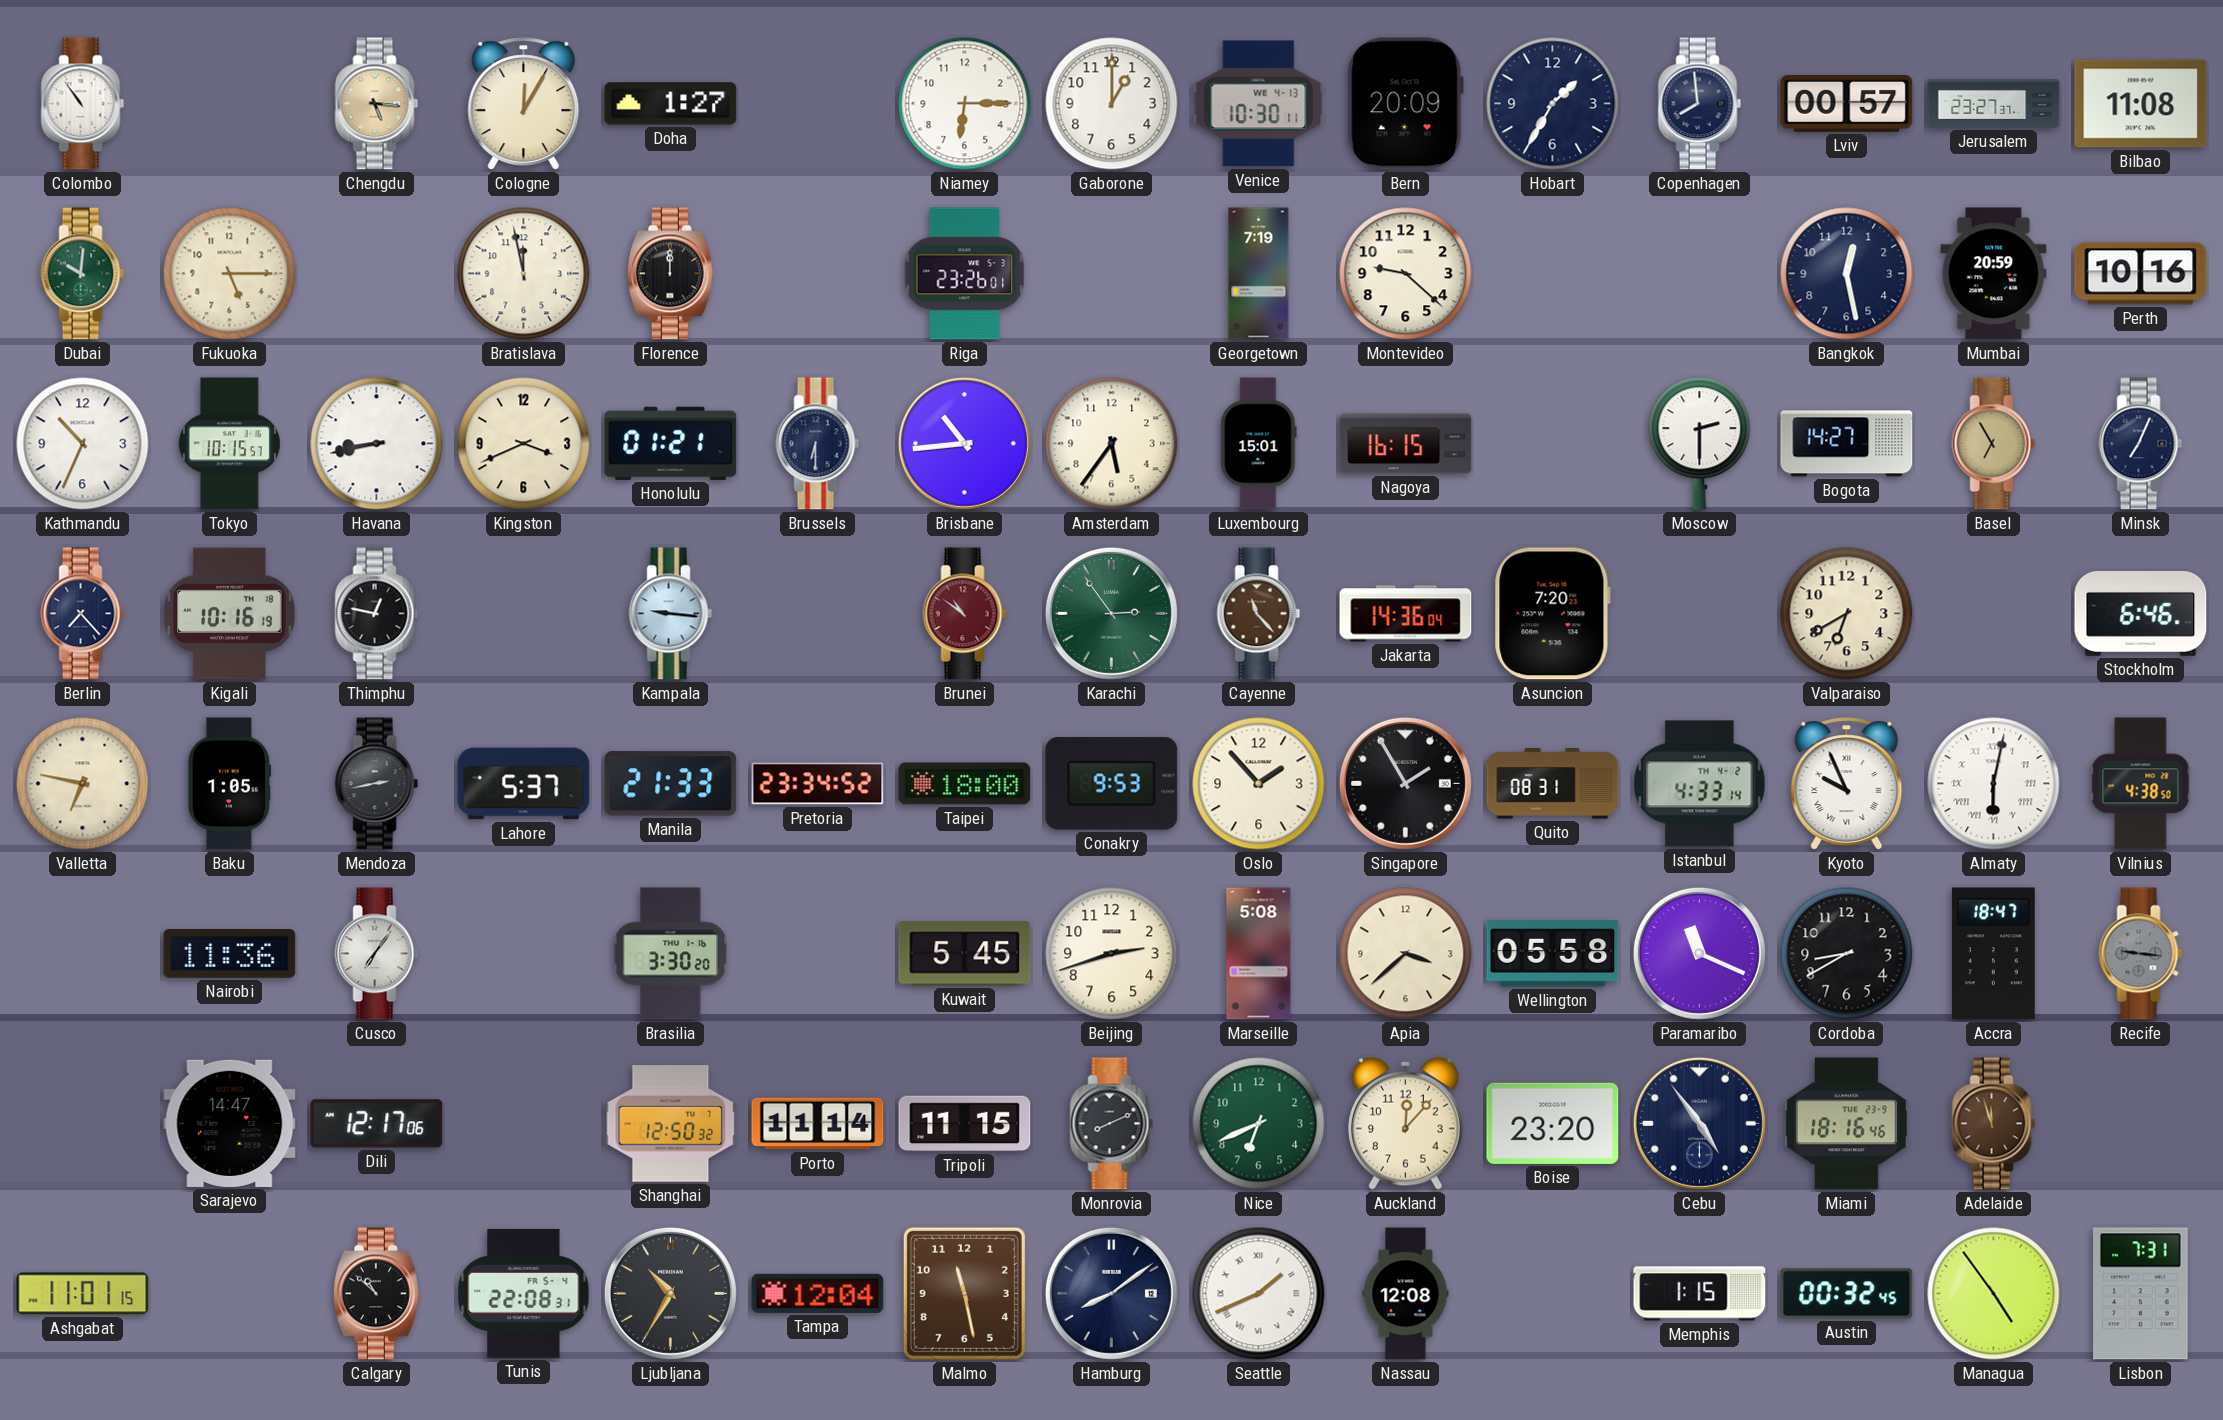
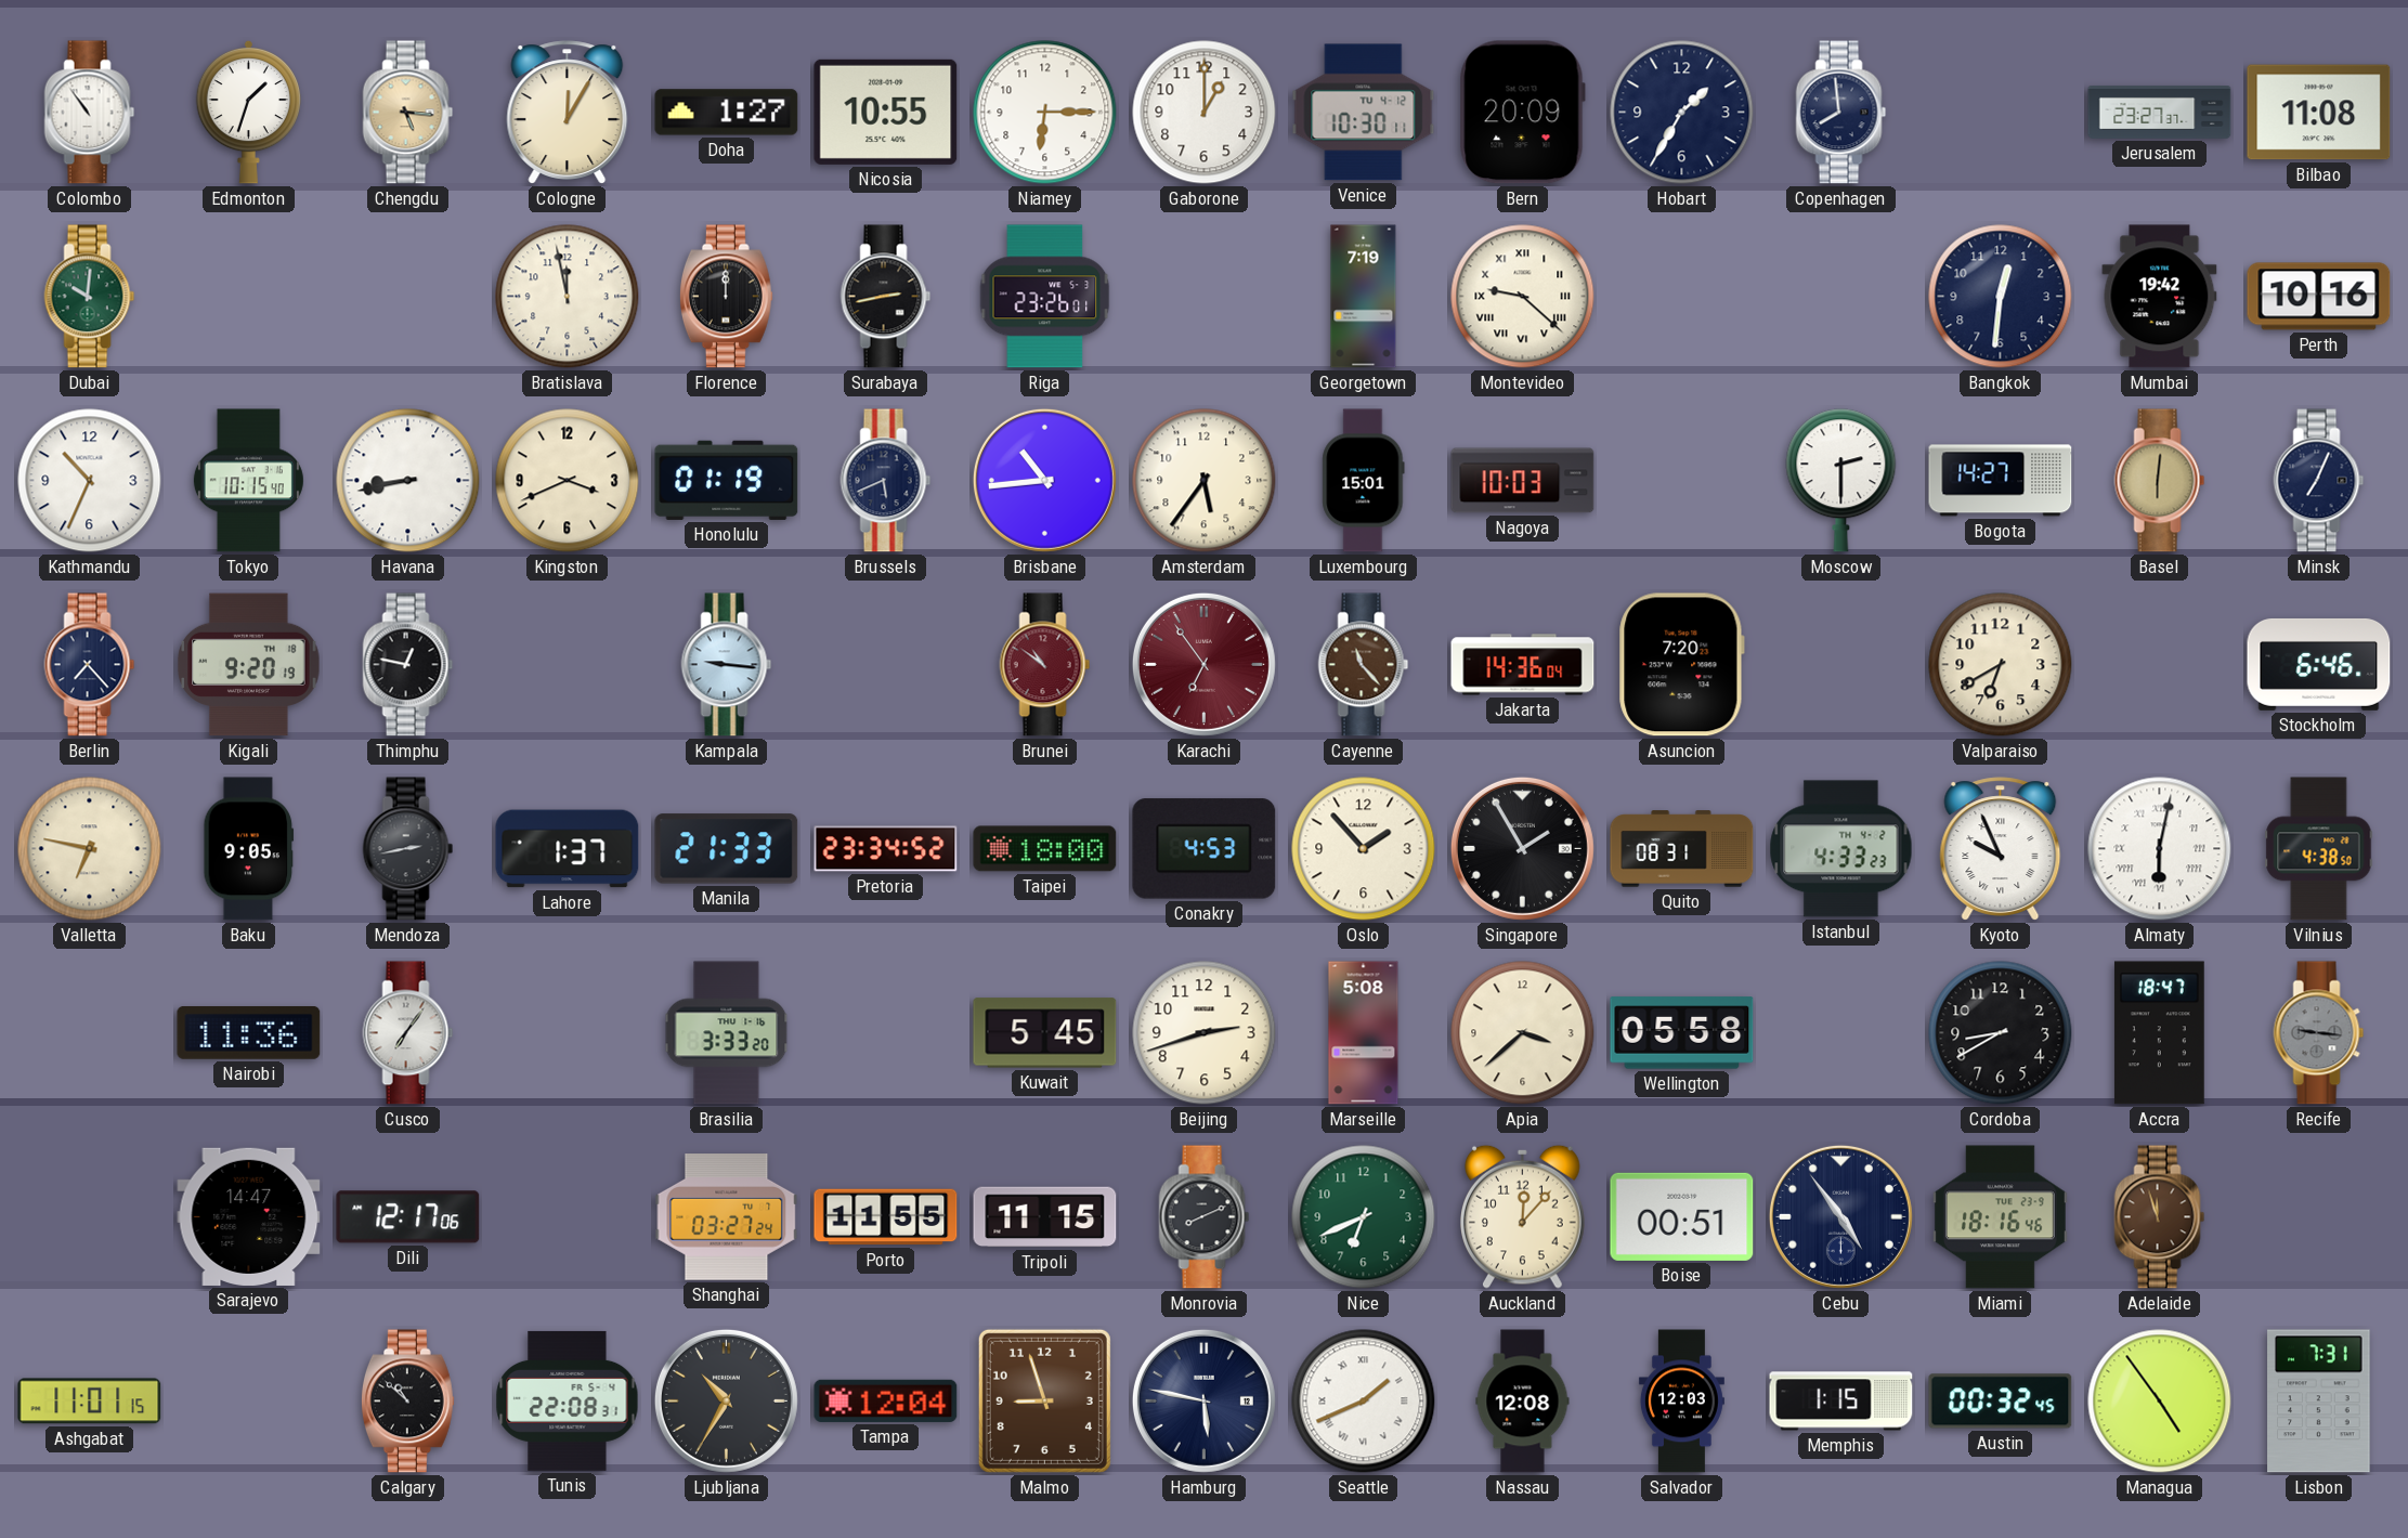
Edmonton: none -> 1:33 (248, 112)
Nicosia: none -> 10:55 (886, 112)
Venice date: WE 4-13 -> TU 4-12 (1364, 113)
Lviv: 00:57 -> none (1847, 104)
Fukuoka: 5:15 -> none (230, 274)
Surabaya: none -> 2:43 (886, 297)
Montevideo numerals: Arabic -> Roman (1523, 297)
Bangkok: 12:28 -> 12:31 (2001, 297)
Mumbai: 20:59 -> 19:42 (2160, 297)
Tokyo: 10:15:57 -> 10:15:40 (248, 481)
Honolulu: 01:21 -> 01:19 (727, 480)
Brussels: 6:30 -> 5:41 (886, 481)
Nagoya: 16:15 -> 10:03 (1523, 481)
Basel: 6:55 -> 6:01 (2160, 481)
Kigali: 10:16 -> 9:20 (249, 665)
Karachi: 2:54 -> 6:54 (1203, 664)
Karachi dial: green -> burgundy (1203, 664)
Baku: 1:05 -> 9:05 (249, 849)
Lahore: 5:37 -> 1:37 (568, 849)
Conakry: 9:53 -> 4:53 (1205, 849)
Istanbul: 4:33:14 -> 4:33:23 (1841, 849)
Brasilia: 3:30 -> 3:33 (727, 1033)
Paramaribo: 11:19 -> none (1699, 953)
Shanghai: 12:50 -> 03:27 (727, 1217)
Porto: 11:14 -> 11:55 (886, 1217)
Boise: 23:20 -> 00:51 (1682, 1216)
Malmo: 11:28 -> 8:57 (1044, 1400)
Hamburg: 8:09 -> 5:47 (1203, 1400)
Salvador: none -> 12:03 (1681, 1402)
